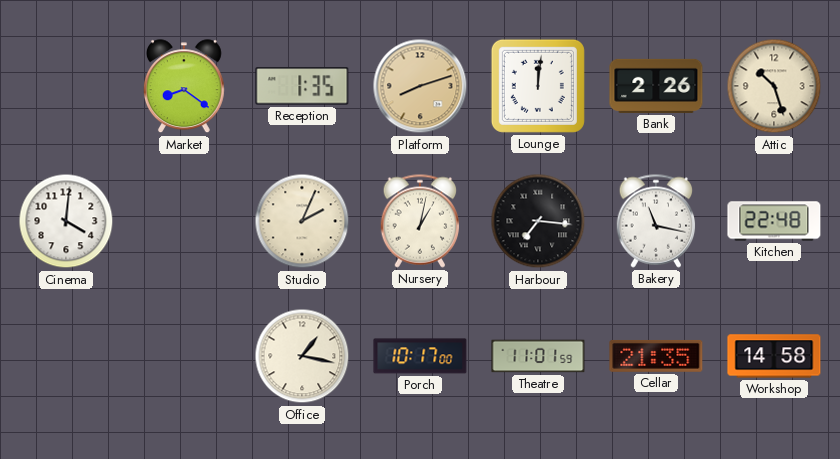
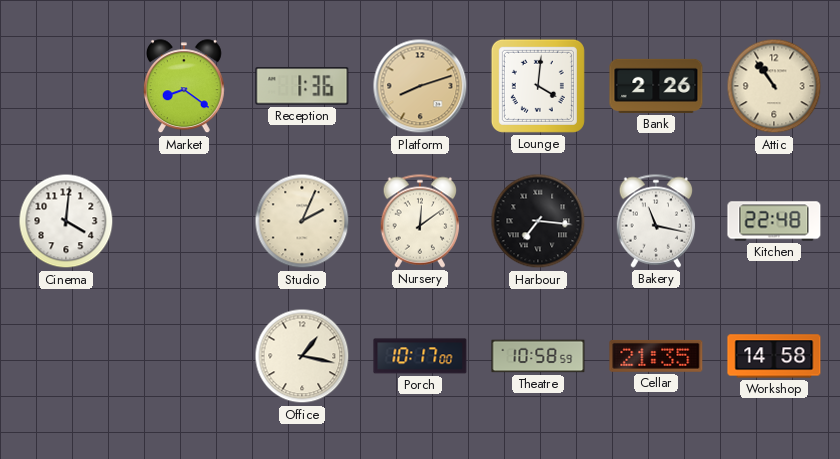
Reception: 1:35 -> 1:36 (302, 86)
Lounge: 12:01 -> 4:01 (538, 86)
Attic: 10:27 -> 10:54 (774, 86)
Nursery: 1:02 -> 12:09 (420, 221)
Theatre: 11:01 -> 10:58 (538, 356)
